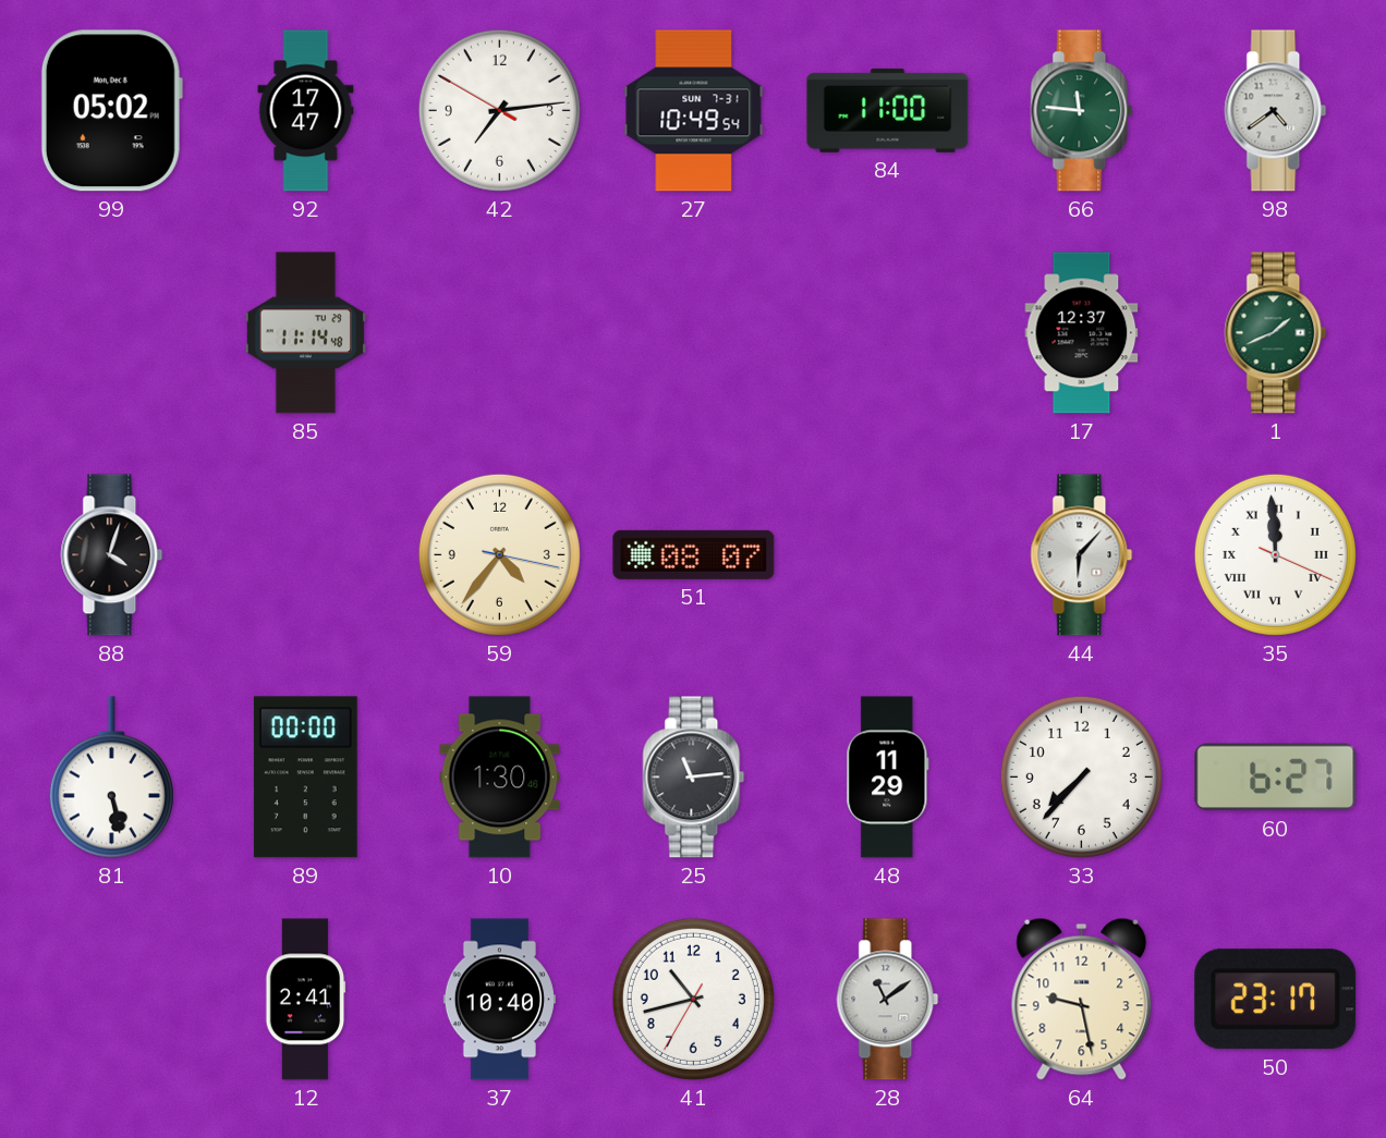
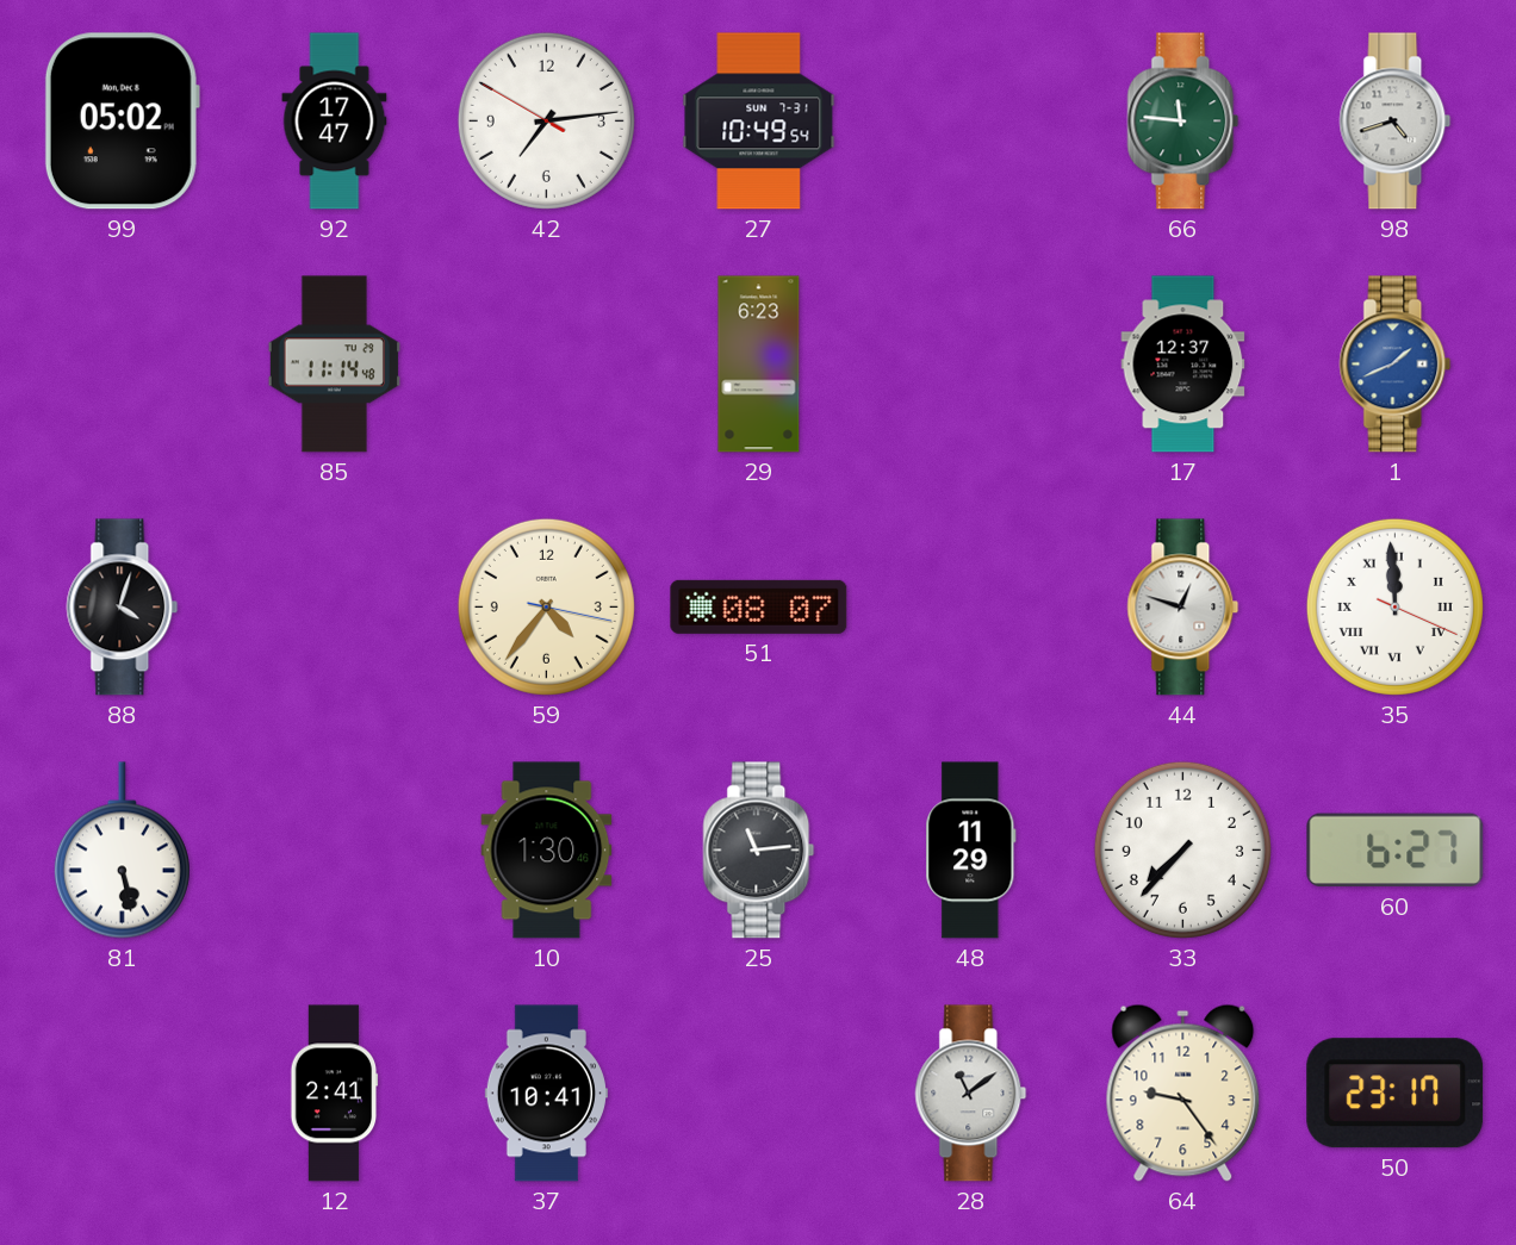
84: 11:00 -> none (888, 110)
98: 4:39 -> 4:42 (1396, 122)
29: none -> 6:23 (759, 365)
1 dial: green -> blue (1396, 365)
44: 6:07 -> 12:48 (1183, 608)
89: 00:00 -> none (305, 778)
37: 10:40 -> 10:41 (546, 1094)
41: 10:42 -> none (693, 999)
64: 9:28 -> 9:24 (1183, 1093)
